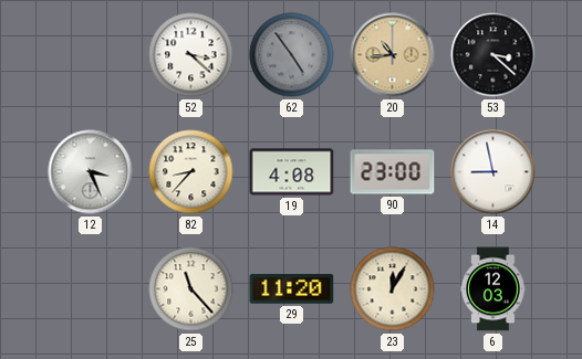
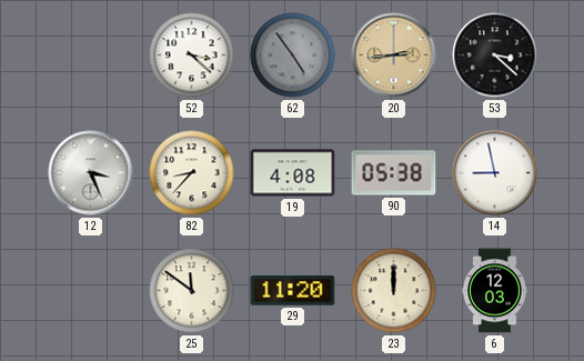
20: 10:44 -> 2:44 (394, 56)
90: 23:00 -> 05:38 (394, 173)
25: 11:23 -> 11:51 (192, 291)
23: 12:05 -> 12:00 (394, 291)
